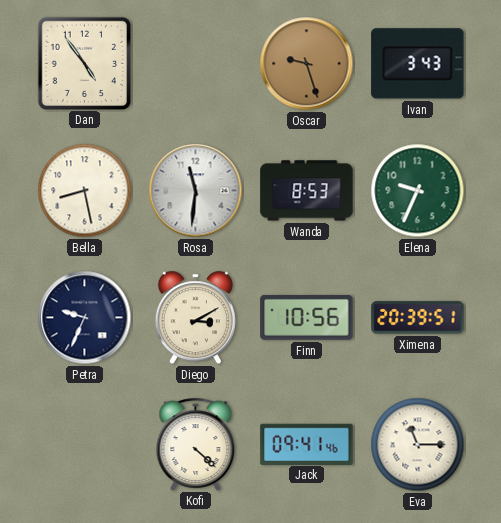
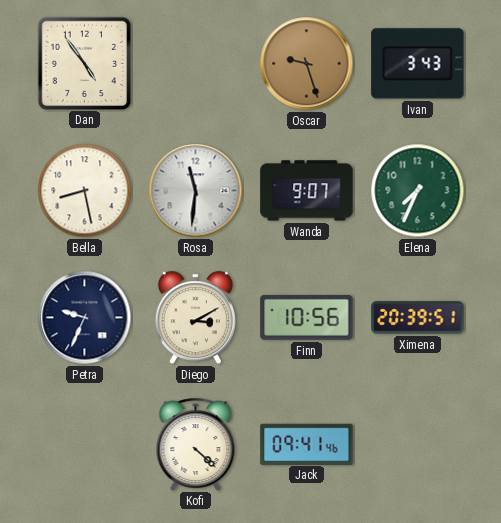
Wanda: 8:53 -> 9:07 (307, 191)
Elena: 9:34 -> 7:34 (418, 191)
Eva: 11:15 -> none (418, 445)
